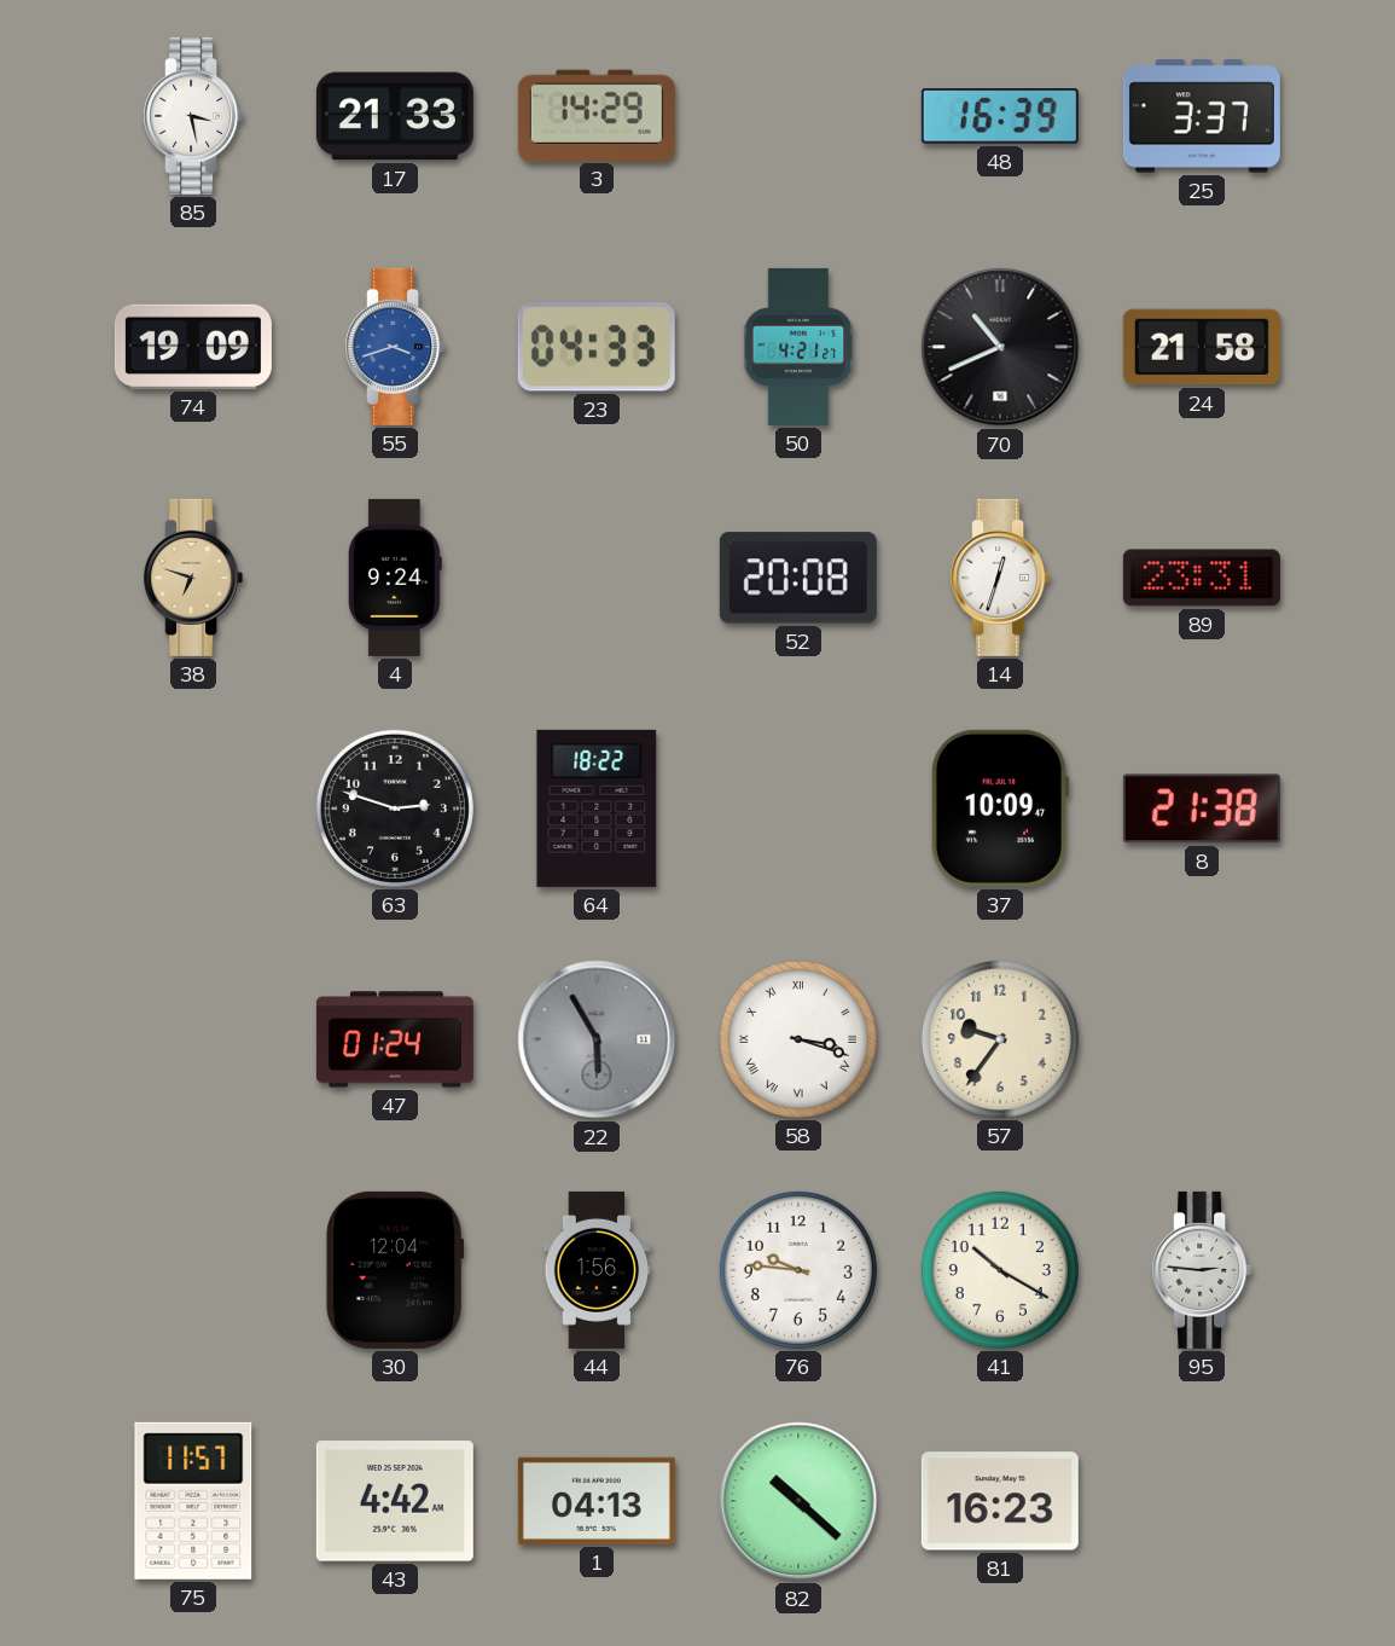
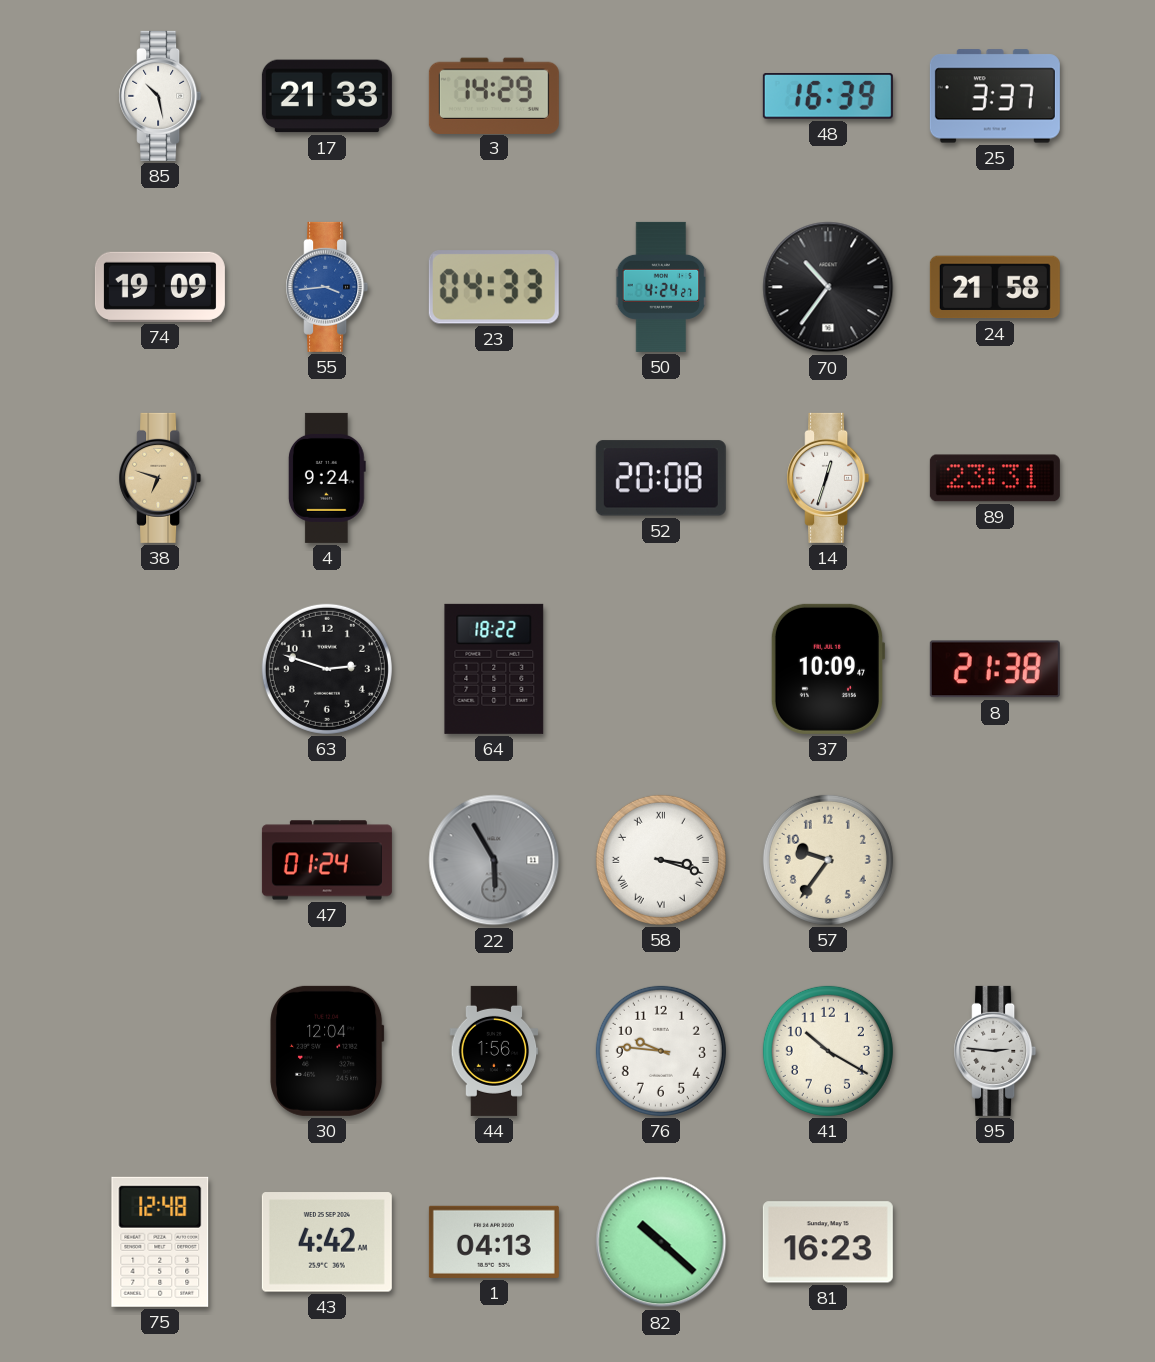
85: 3:28 -> 10:28 (160, 96)
55: 3:42 -> 3:44 (327, 287)
50: 4:21 -> 4:24 (661, 287)
70: 10:41 -> 10:36 (828, 287)
75: 11:57 -> 12:48 (160, 1242)
